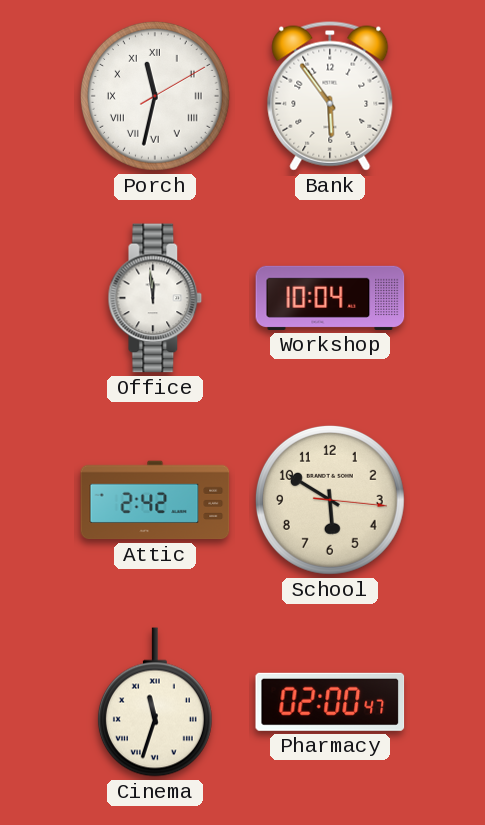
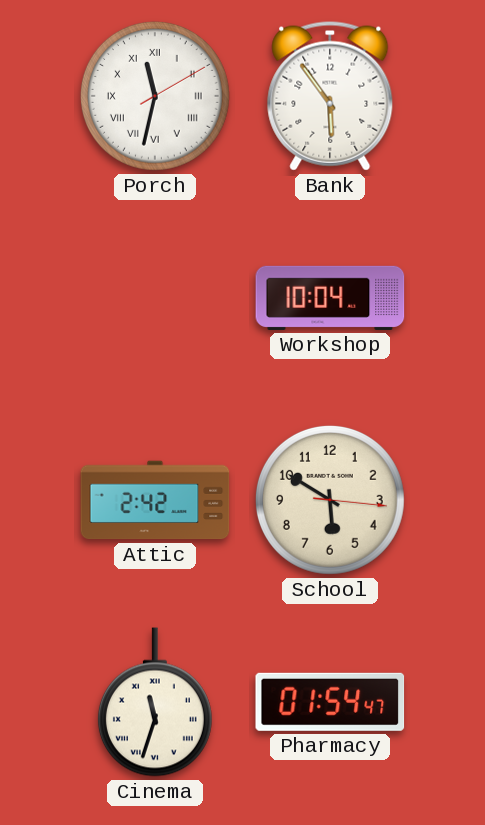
Office: 11:59 -> none (155, 298)
Pharmacy: 02:00 -> 01:54 (330, 702)
